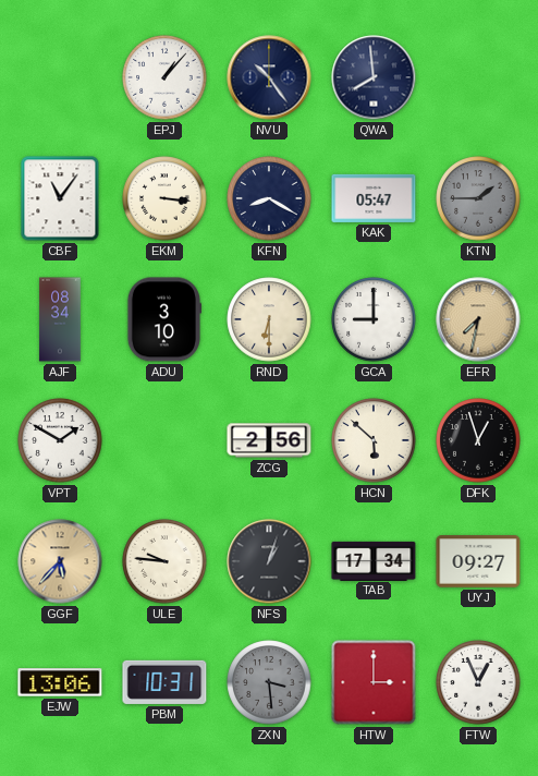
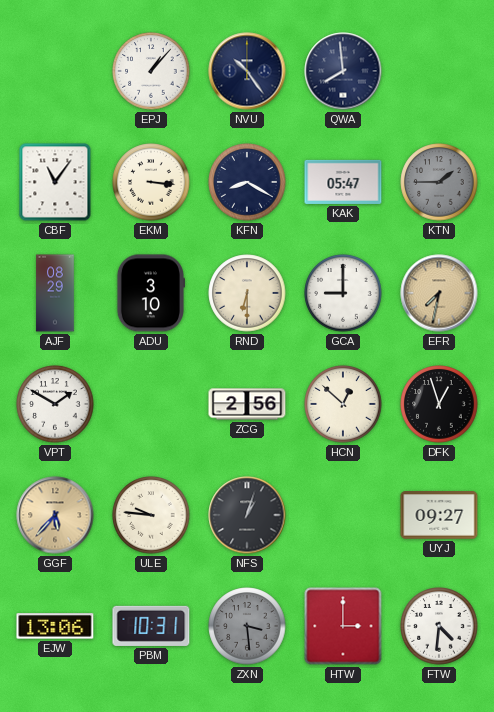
AJF: 08:34 -> 08:29 (55, 293)
HCN: 5:52 -> 12:52 (343, 404)
TAB: 17:34 -> none (374, 560)
FTW: 12:56 -> 4:31 (439, 626)
